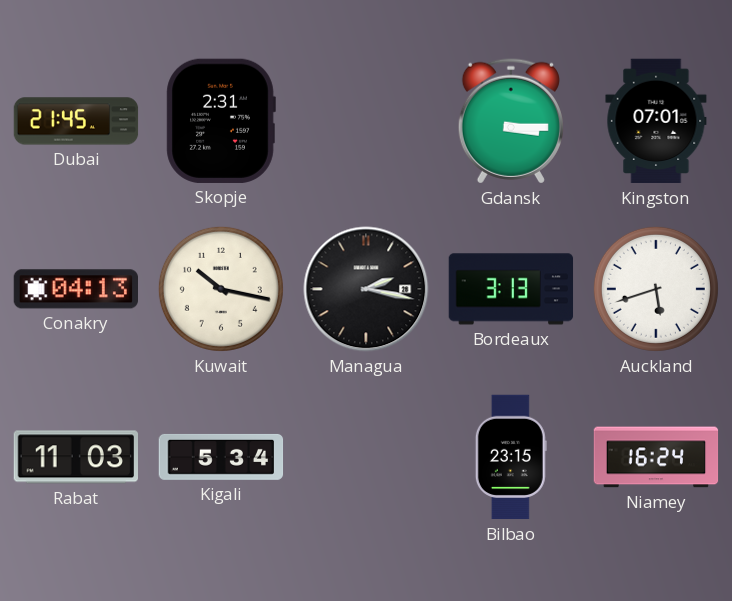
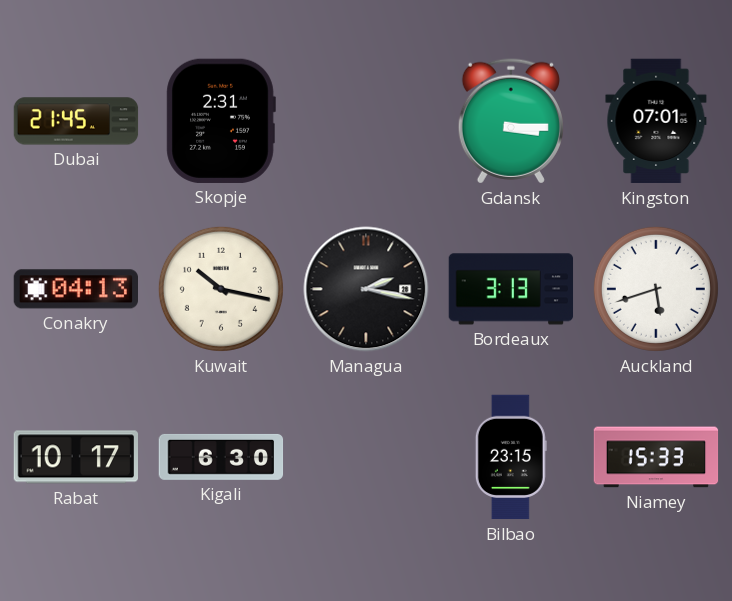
Rabat: 11:03 -> 10:17 (75, 457)
Kigali: 5:34 -> 6:30 (221, 457)
Niamey: 16:24 -> 15:33 (656, 457)
